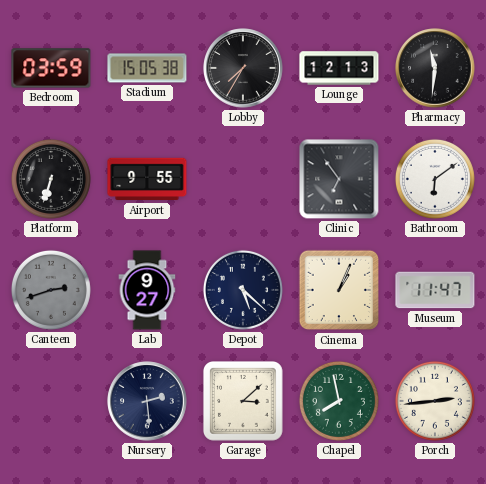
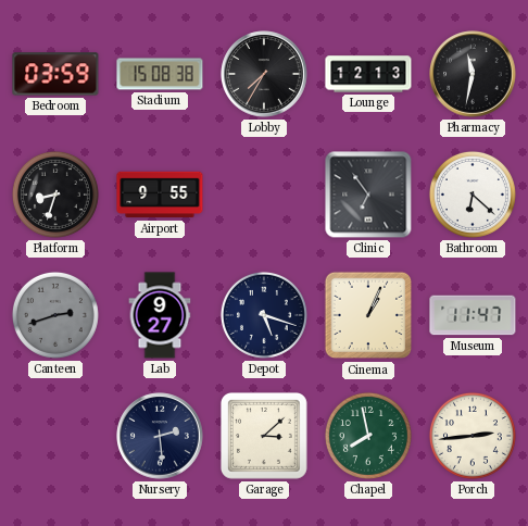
Stadium: 15:05 -> 15:08 (160, 74)
Pharmacy: 11:31 -> 11:32 (473, 74)
Platform: 6:33 -> 8:33 (55, 195)
Bathroom: 6:09 -> 6:22 (473, 195)
Depot: 5:22 -> 5:18 (264, 315)
